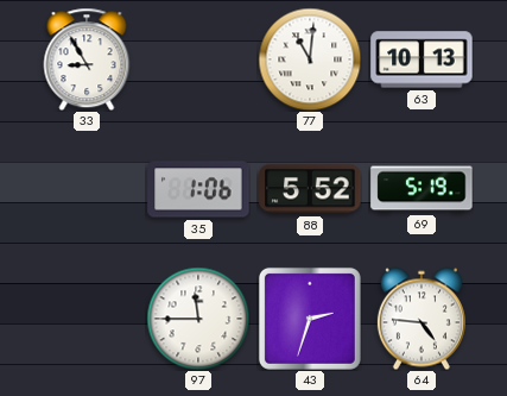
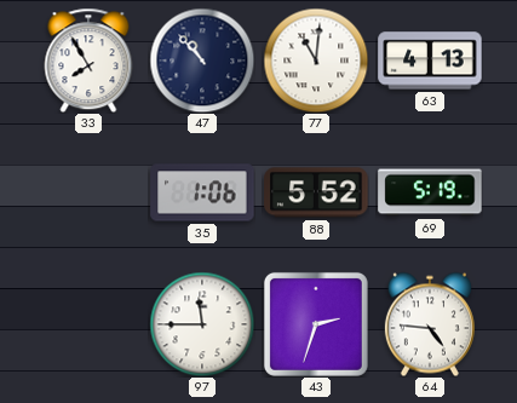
33: 8:55 -> 7:55 (88, 61)
47: none -> 10:53 (202, 61)
63: 10:13 -> 4:13 (430, 61)
